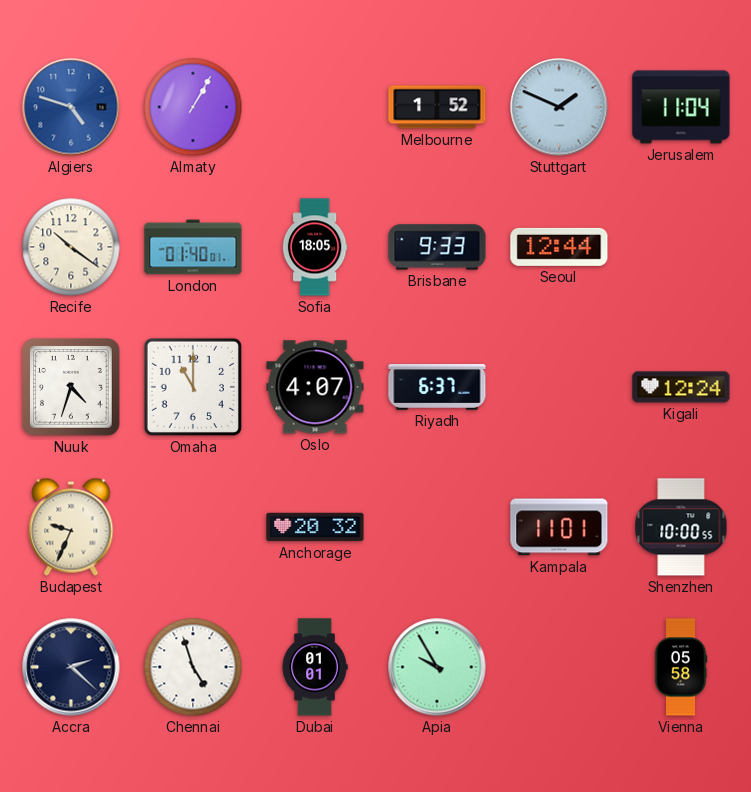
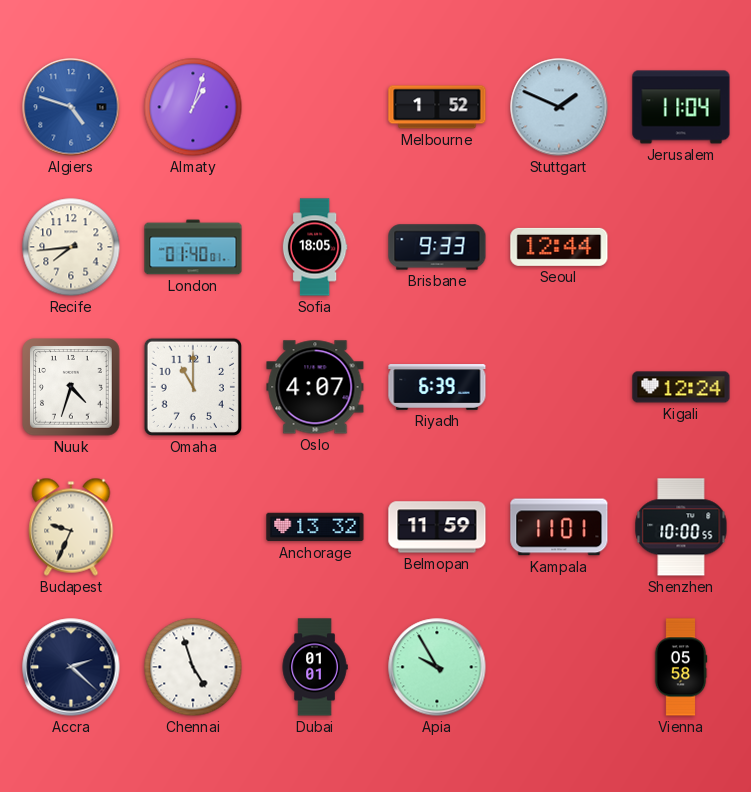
Almaty: 1:05 -> 1:03 (193, 107)
Recife: 10:21 -> 7:44 (71, 247)
Riyadh: 6:37 -> 6:39 (437, 387)
Anchorage: 20:32 -> 13:32 (315, 527)
Belmopan: none -> 11:59 (437, 527)
